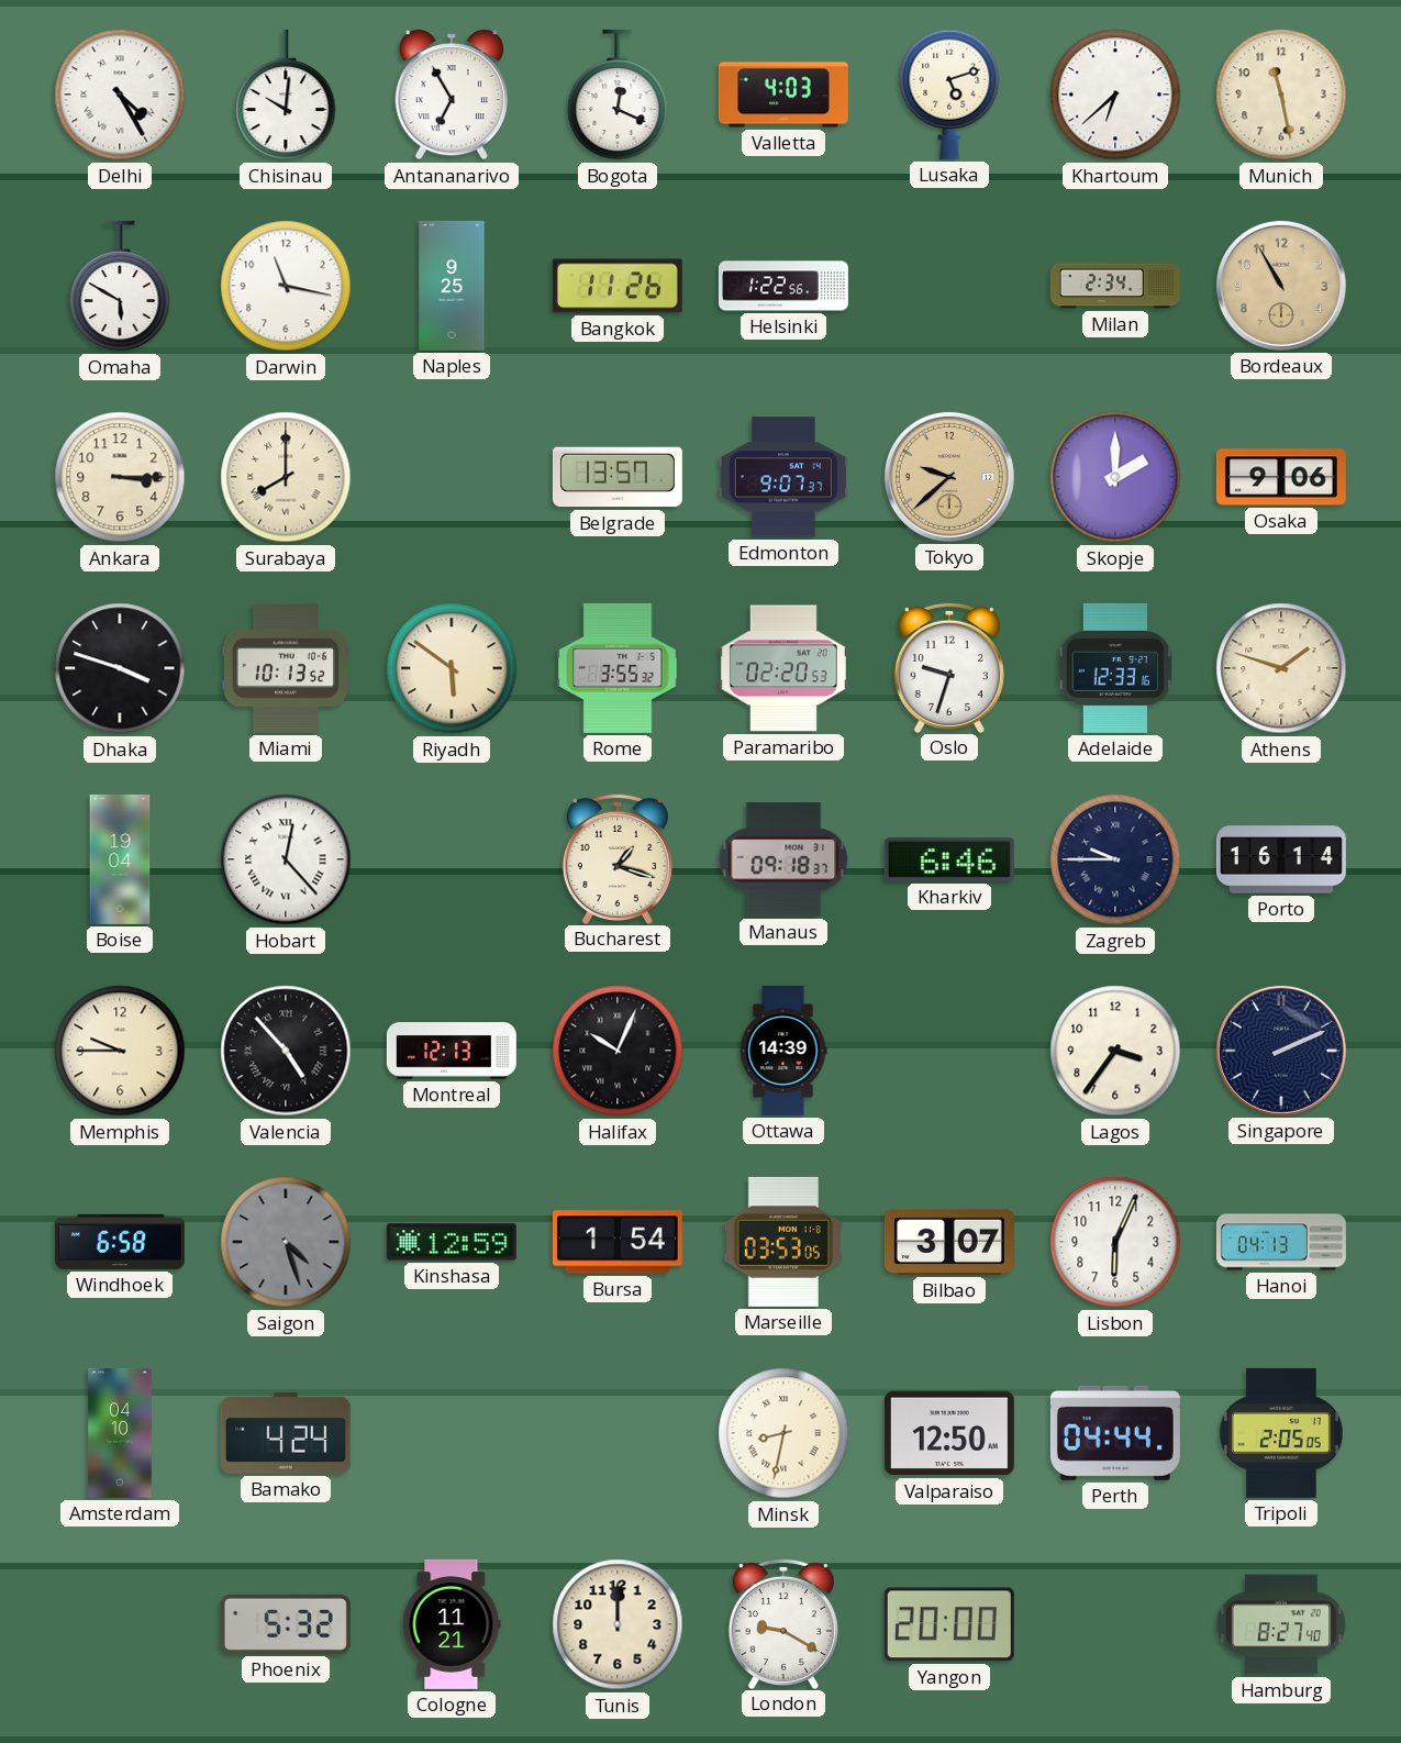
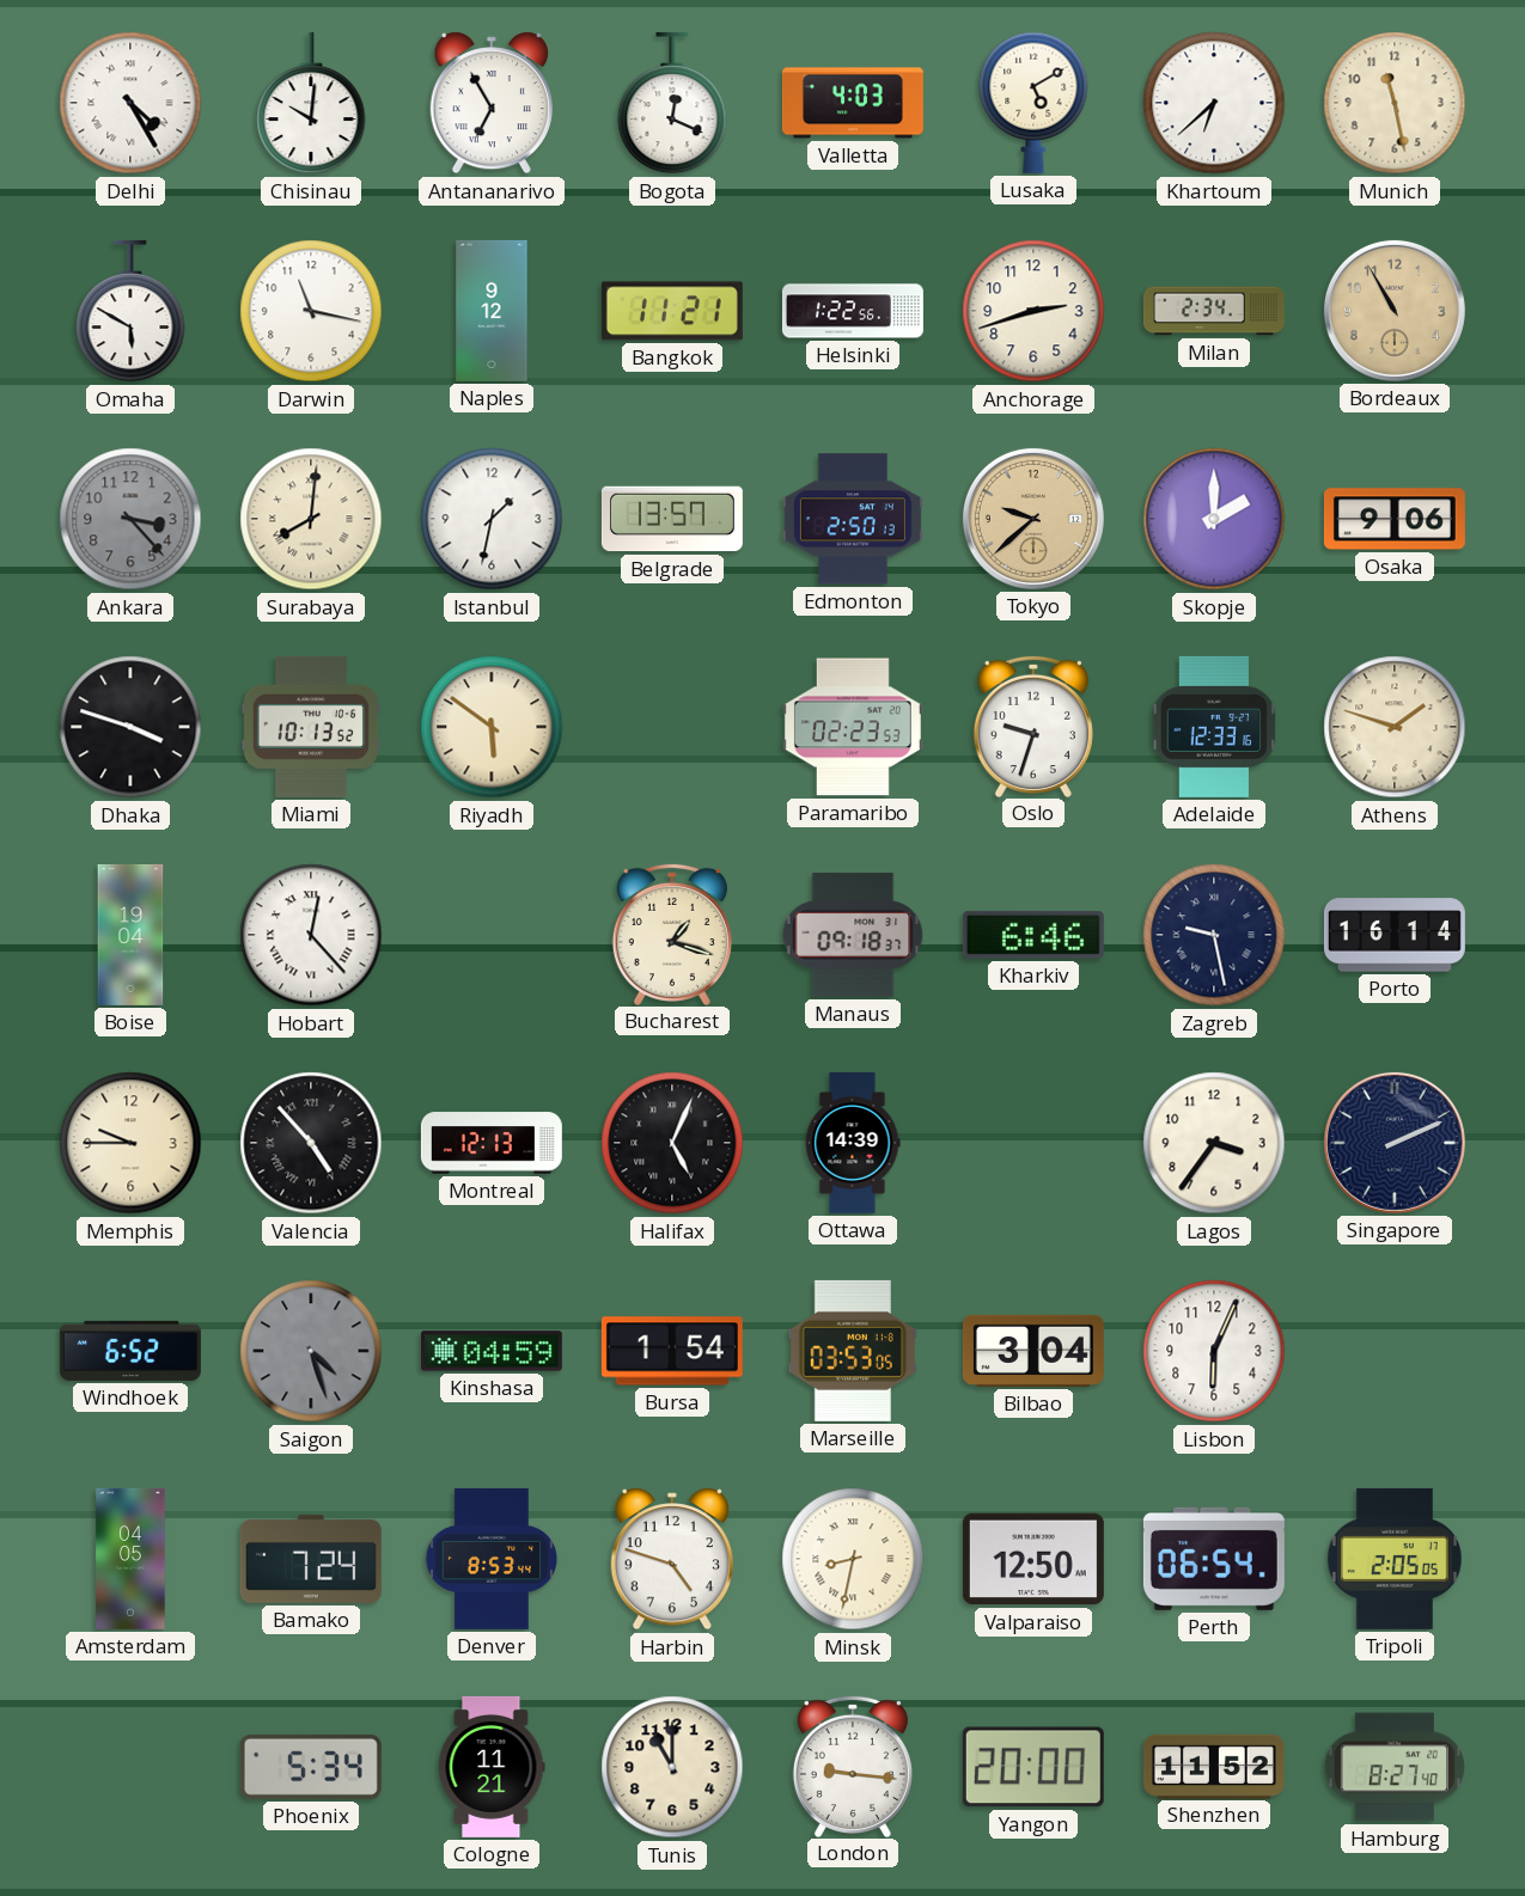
Lusaka: 5:12 -> 5:10 (1033, 103)
Naples: 9:25 -> 9:12 (492, 311)
Bangkok: 11:26 -> 11:21 (672, 311)
Anchorage: none -> 2:42 (1033, 311)
Ankara: 3:15 -> 3:23 (130, 519)
Ankara dial: cream -> grey (130, 519)
Surabaya: 8:00 -> 8:01 (311, 519)
Istanbul: none -> 1:32 (492, 519)
Edmonton: 9:07 -> 2:50 (853, 519)
Rome: 3:55 -> none (618, 668)
Paramaribo: 02:20 -> 02:23 (853, 727)
Zagreb: 9:45 -> 9:28 (1214, 935)
Halifax: 10:04 -> 5:04 (672, 1143)
Windhoek: 6:58 -> 6:52 (130, 1351)
Kinshasa: 12:59 -> 04:59 (492, 1351)
Bilbao: 3:07 -> 3:04 (1033, 1351)
Hanoi: 04:13 -> none (1281, 1242)
Amsterdam: 04:10 -> 04:05 (130, 1559)
Bamako: 4:24 -> 7:24 (311, 1559)
Denver: none -> 8:53 (492, 1559)
Harbin: none -> 4:48 (672, 1559)
Perth: 04:44 -> 06:54 (1214, 1559)
Phoenix: 5:32 -> 5:34 (311, 1767)
Tunis: 12:00 -> 11:00 (672, 1767)
London: 9:20 -> 9:16 (853, 1766)
Shenzhen: none -> 11:52 (1214, 1766)
